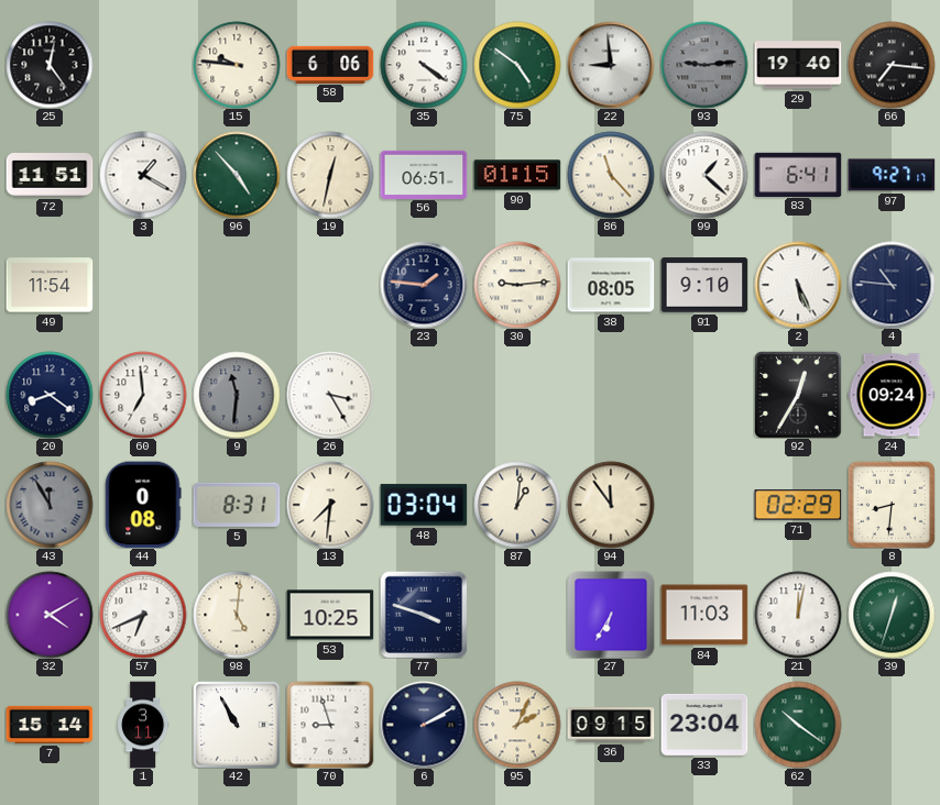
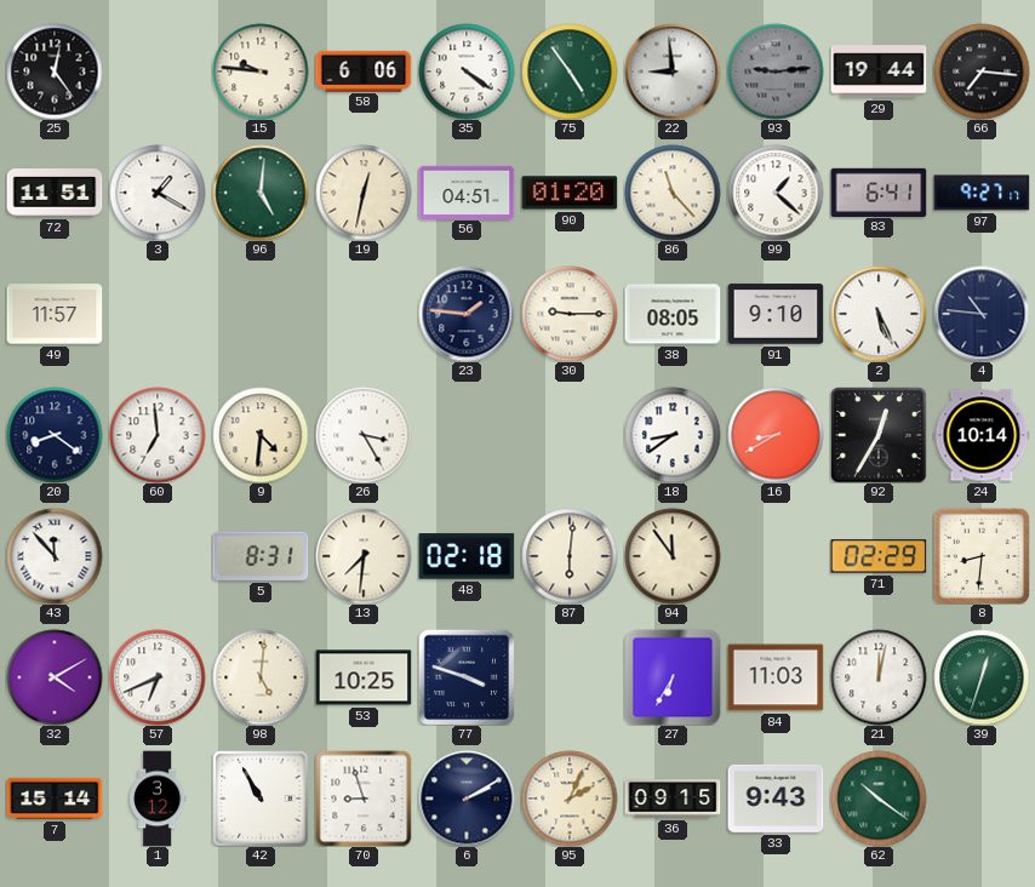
75: 4:51 -> 4:54 (570, 71)
29: 19:40 -> 19:44 (879, 71)
96: 4:53 -> 5:01 (261, 193)
56: 06:51 -> 04:51 (467, 191)
90: 01:15 -> 01:20 (570, 193)
49: 11:54 -> 11:57 (55, 314)
30: 9:14 -> 9:15 (570, 314)
9: 11:31 -> 4:31 (261, 435)
9 dial: grey -> cream (261, 435)
18: none -> 8:39 (673, 435)
16: none -> 8:40 (776, 435)
24: 09:24 -> 10:14 (982, 435)
43: 11:55 -> 11:53 (55, 556)
43 dial: grey -> white (55, 556)
44: 0:08 -> none (143, 505)
48: 03:04 -> 02:18 (467, 556)
87: 1:01 -> 6:01 (570, 556)
1: 3:11 -> 3:12 (159, 799)
33: 23:04 -> 9:43 (776, 799)
